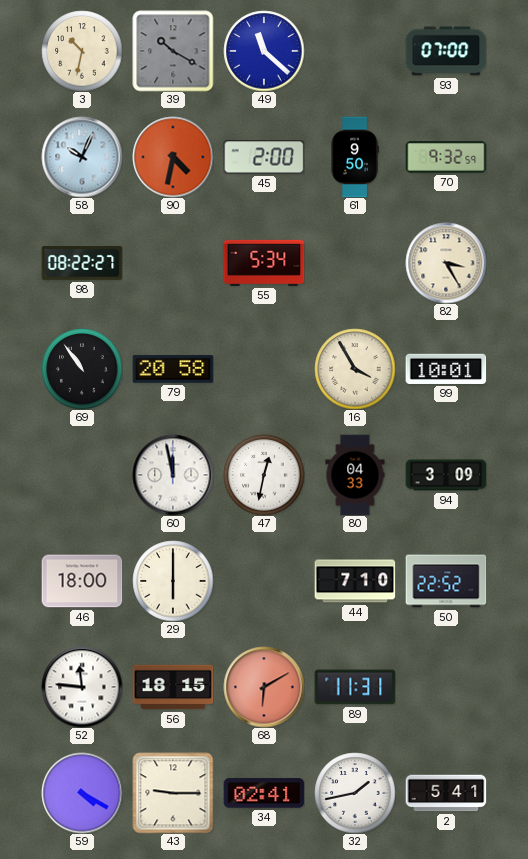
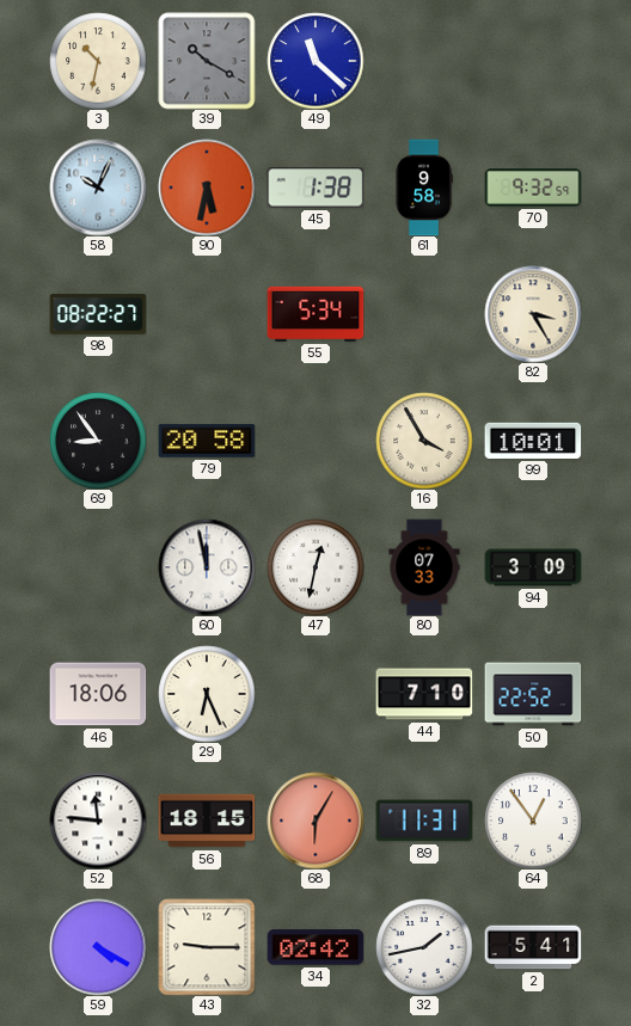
93: 07:00 -> none (446, 51)
90: 4:32 -> 5:32 (207, 188)
45: 2:00 -> 1:38 (315, 188)
61: 9:50 -> 9:58 (424, 188)
69: 10:54 -> 8:54 (98, 441)
80: 04:33 -> 07:33 (424, 567)
46: 18:00 -> 18:06 (98, 694)
29: 6:00 -> 6:26 (207, 694)
68: 6:10 -> 6:05 (315, 821)
64: none -> 12:54 (533, 821)
34: 02:41 -> 02:42 (315, 947)
